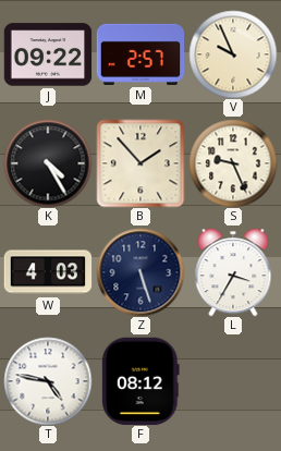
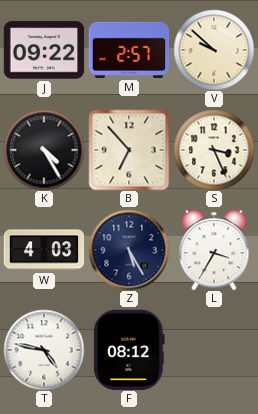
V: 9:56 -> 9:52 (214, 50)
B: 1:53 -> 6:53 (129, 150)
S: 9:26 -> 3:26 (214, 150)
Z: 5:27 -> 5:25 (129, 250)
